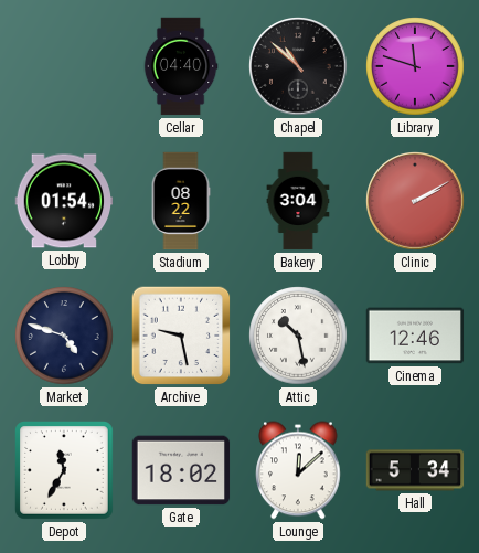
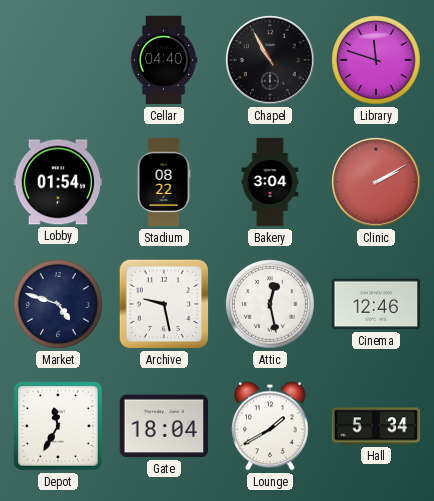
Chapel: 10:52 -> 10:55 (270, 60)
Attic: 10:28 -> 12:28 (270, 304)
Gate: 18:02 -> 18:04 (164, 426)
Lounge: 12:08 -> 1:40 (270, 426)
